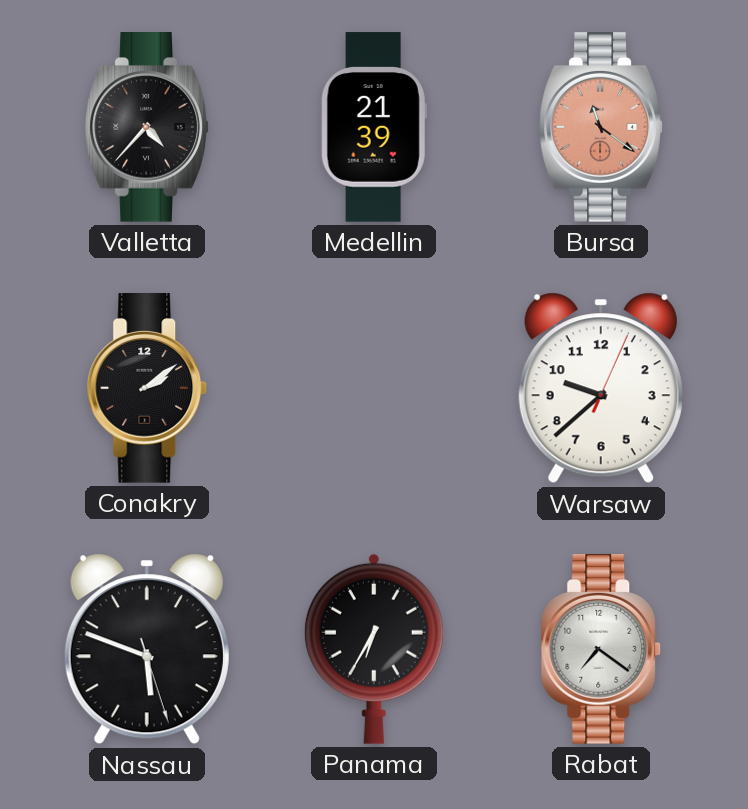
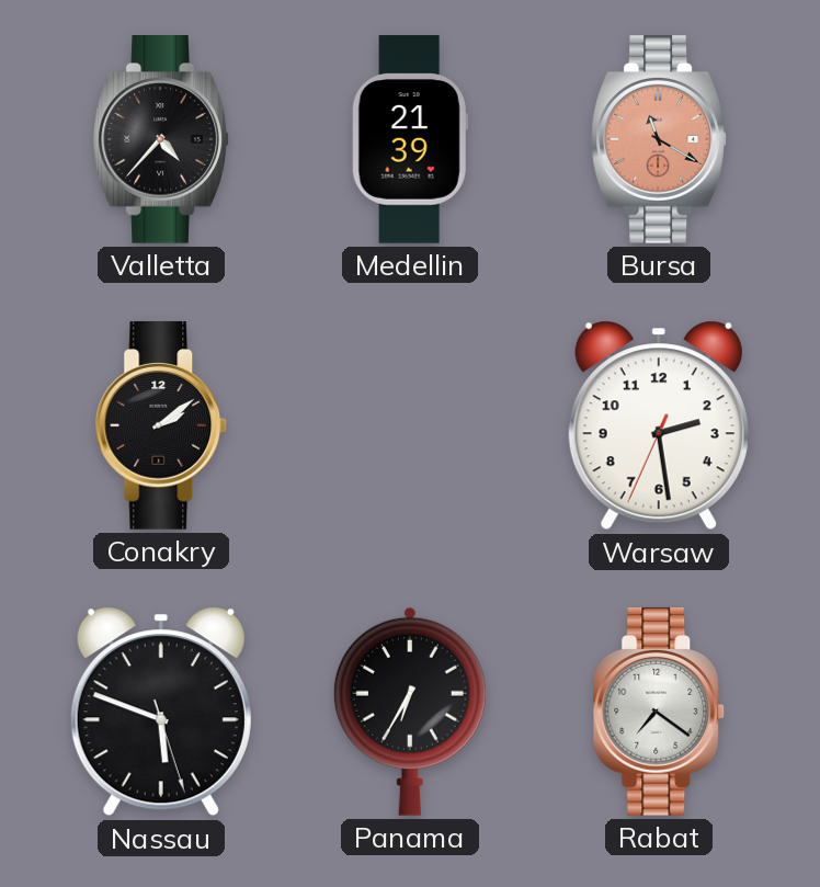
Bursa: 11:21 -> 11:20 (659, 140)
Warsaw: 9:38 -> 2:28 (659, 425)
